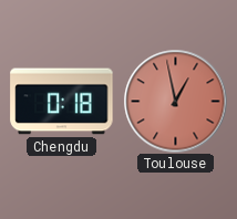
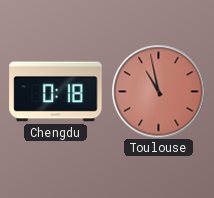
Toulouse: 12:58 -> 10:58 (158, 91)
